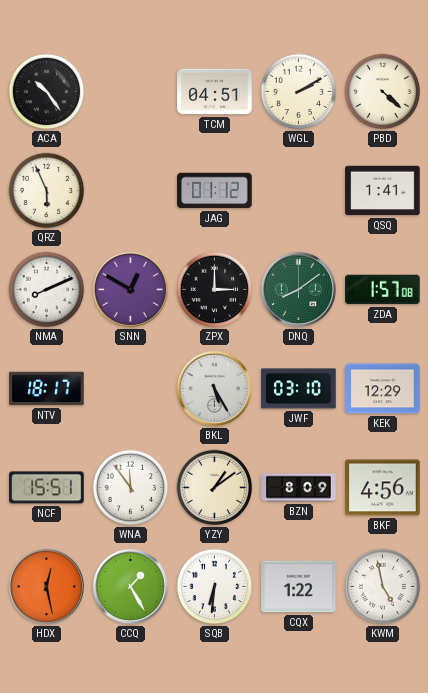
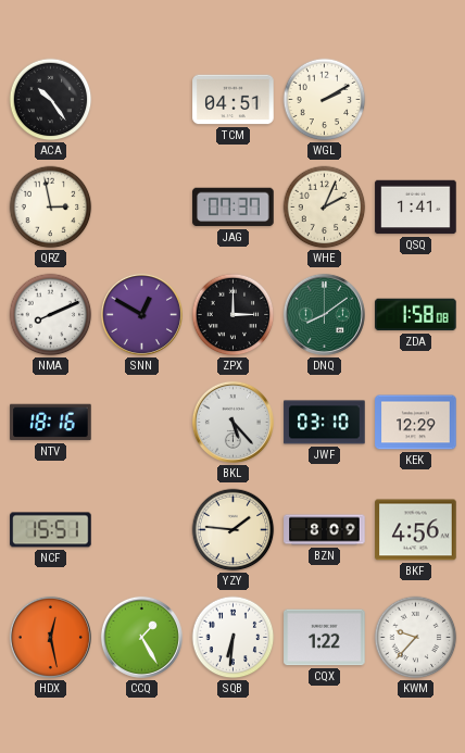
PBD: 4:22 -> none (383, 92)
QRZ: 5:56 -> 2:58 (51, 208)
JAG: 01:12 -> 07:37 (234, 208)
WHE: none -> 2:04 (325, 208)
ZDA: 1:57 -> 1:58 (416, 315)
NTV: 18:17 -> 18:16 (51, 423)
BKL: 5:25 -> 5:23 (232, 422)
WNA: 11:54 -> none (131, 488)
YZY: 1:09 -> 1:46 (234, 530)
KWM: 4:58 -> 9:37 (416, 638)
